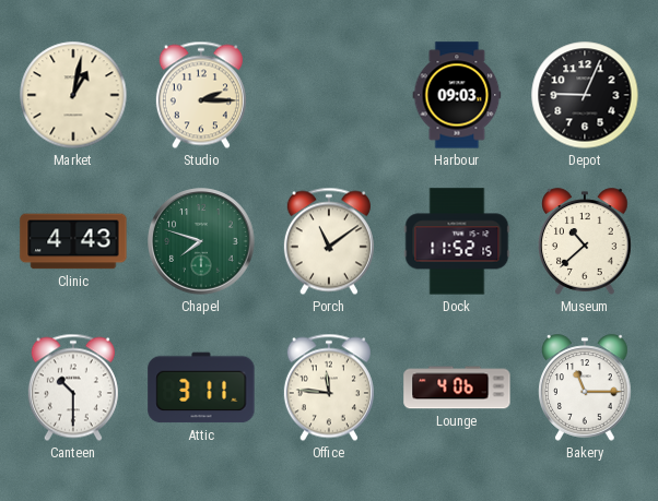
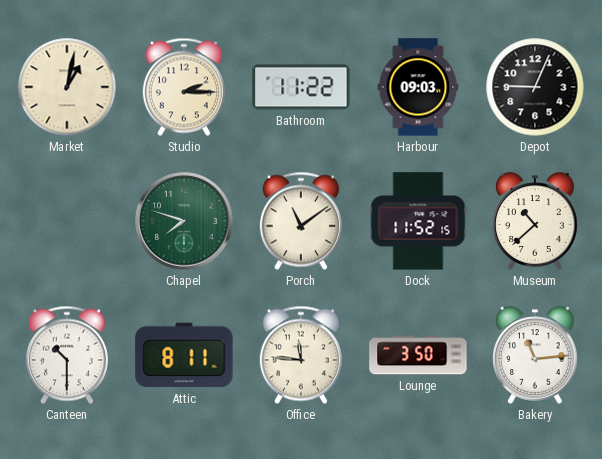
Bathroom: none -> 11:22 (301, 87)
Clinic: 4:43 -> none (73, 241)
Attic: 3:11 -> 8:11 (184, 355)
Lounge: 4:06 -> 3:50 (418, 355)
Bakery: 11:15 -> 11:14 (535, 355)
